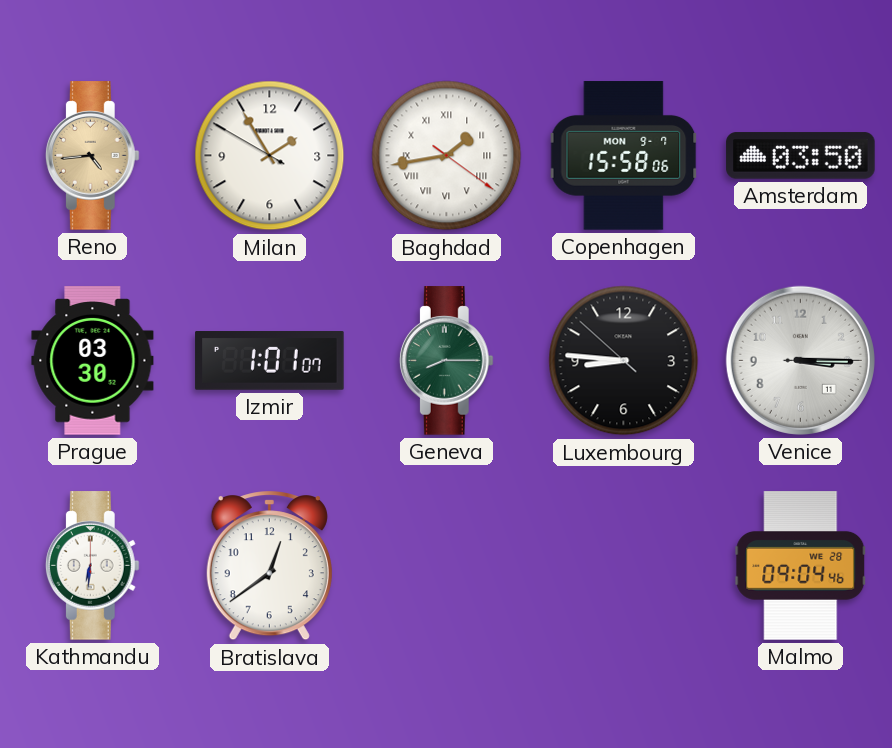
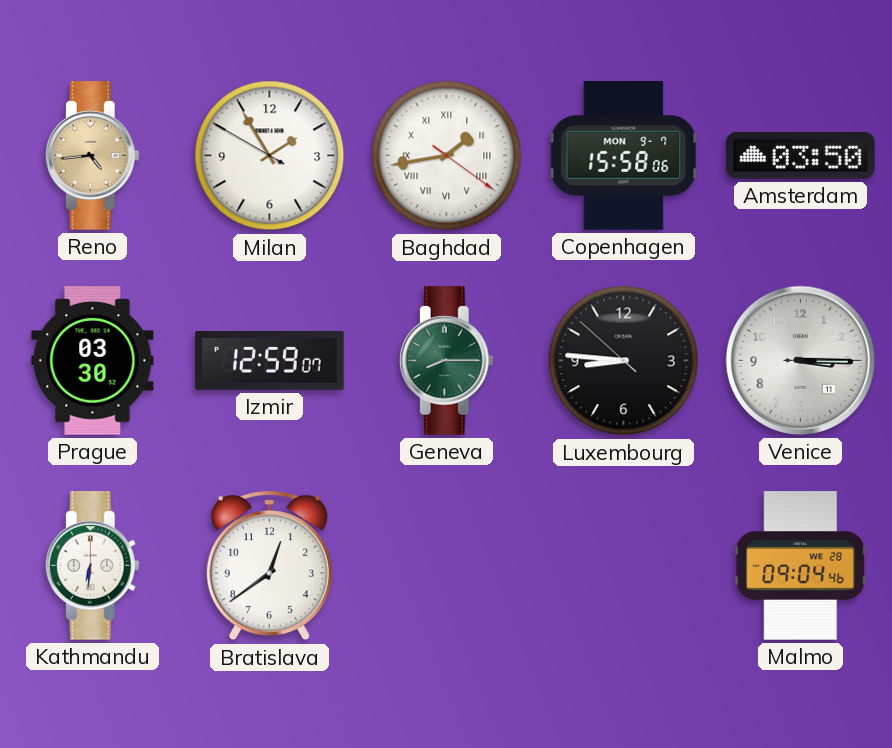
Izmir: 1:01 -> 12:59 (270, 361)
